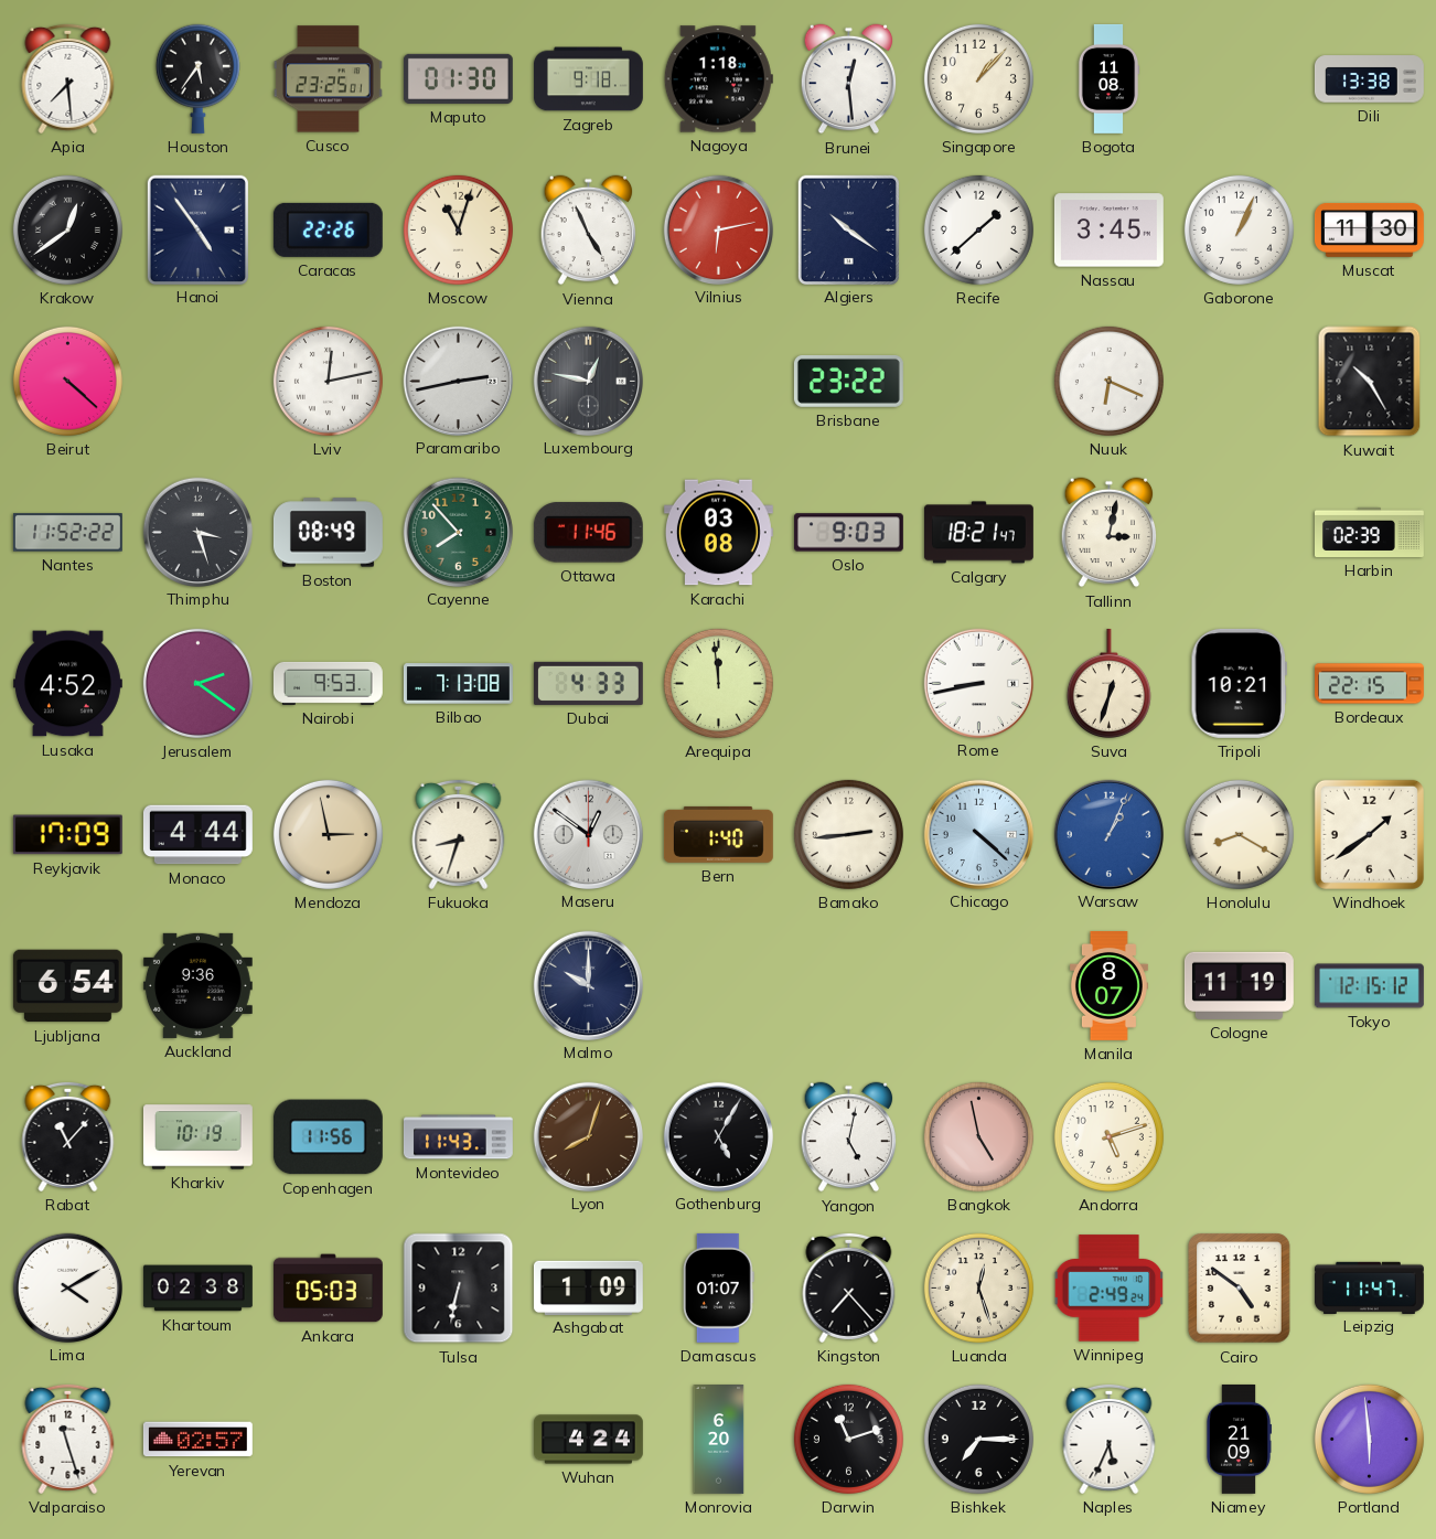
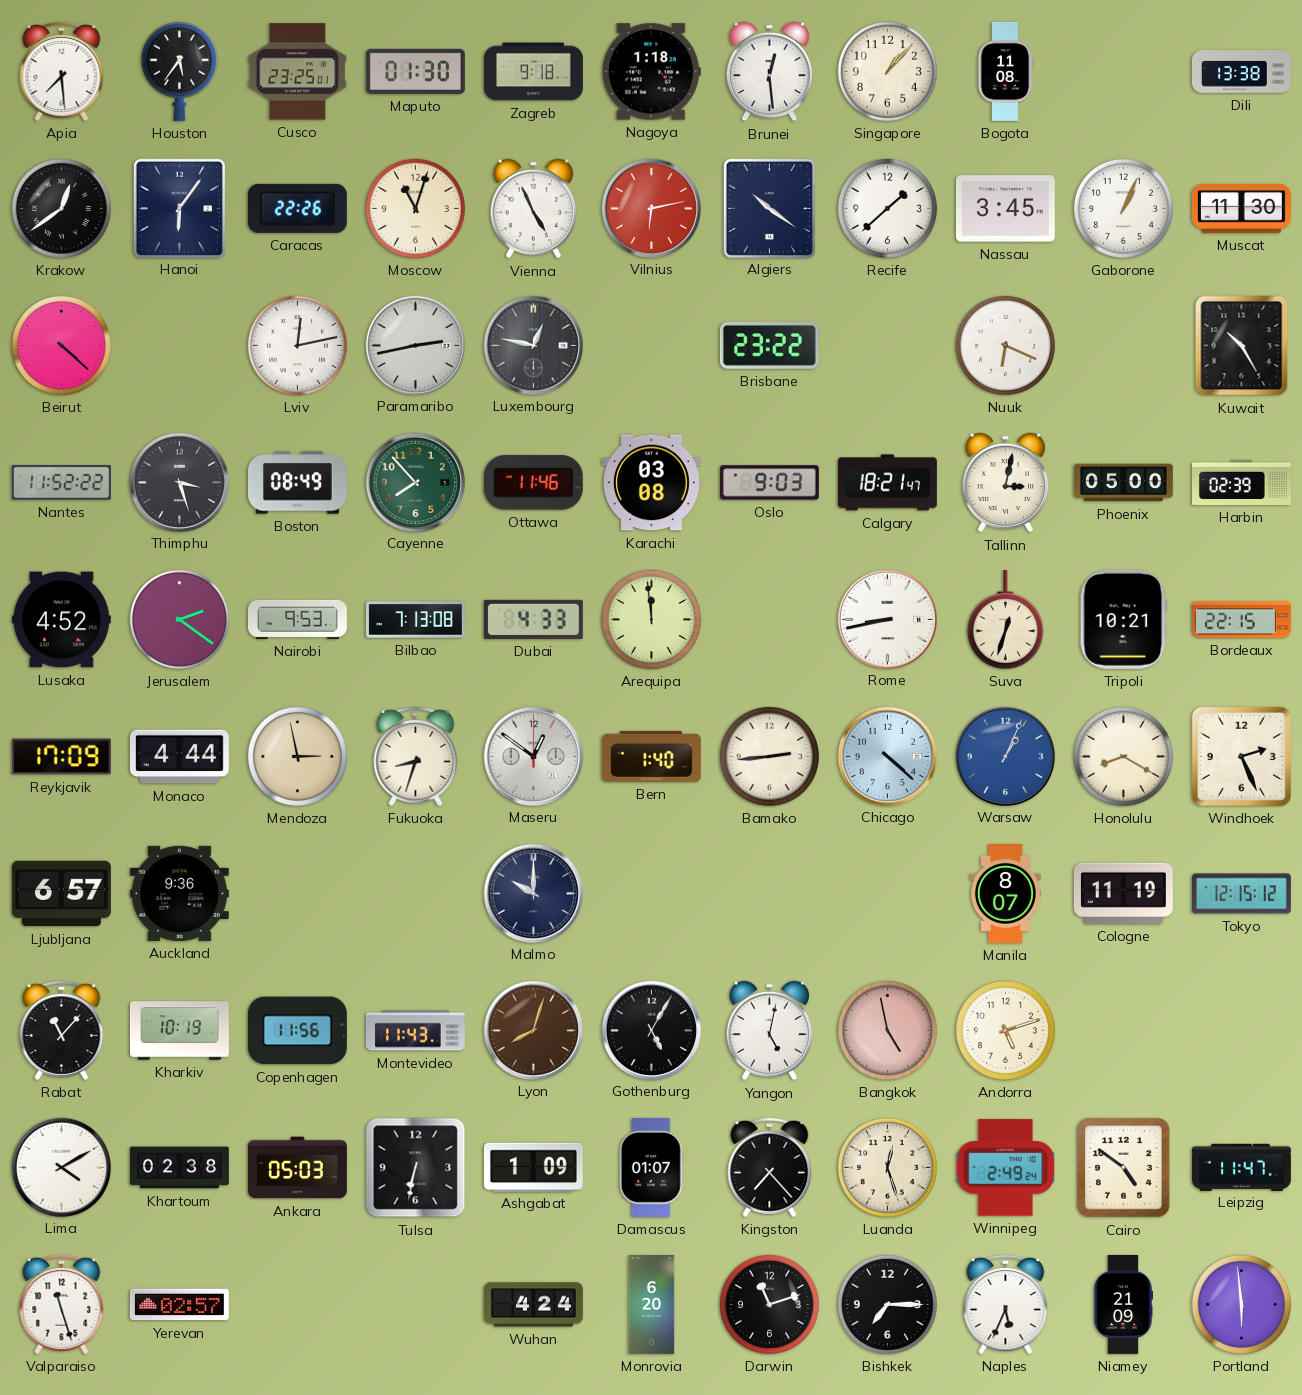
Hanoi: 4:54 -> 6:06 (179, 208)
Phoenix: none -> 05:00 (1123, 483)
Windhoek: 1:39 -> 2:26 (1241, 756)
Ljubljana: 6:54 -> 6:57 (61, 894)
